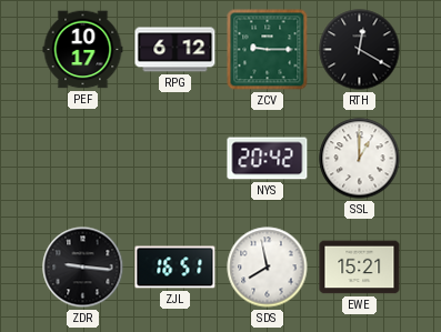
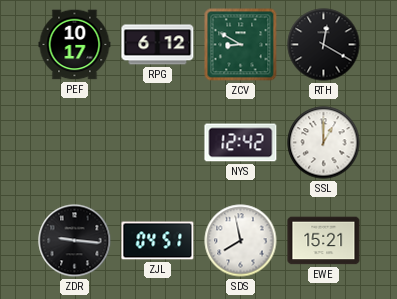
ZCV: 9:15 -> 8:50 (241, 45)
NYS: 20:42 -> 12:42 (241, 143)
ZJL: 16:51 -> 04:51 (158, 241)
